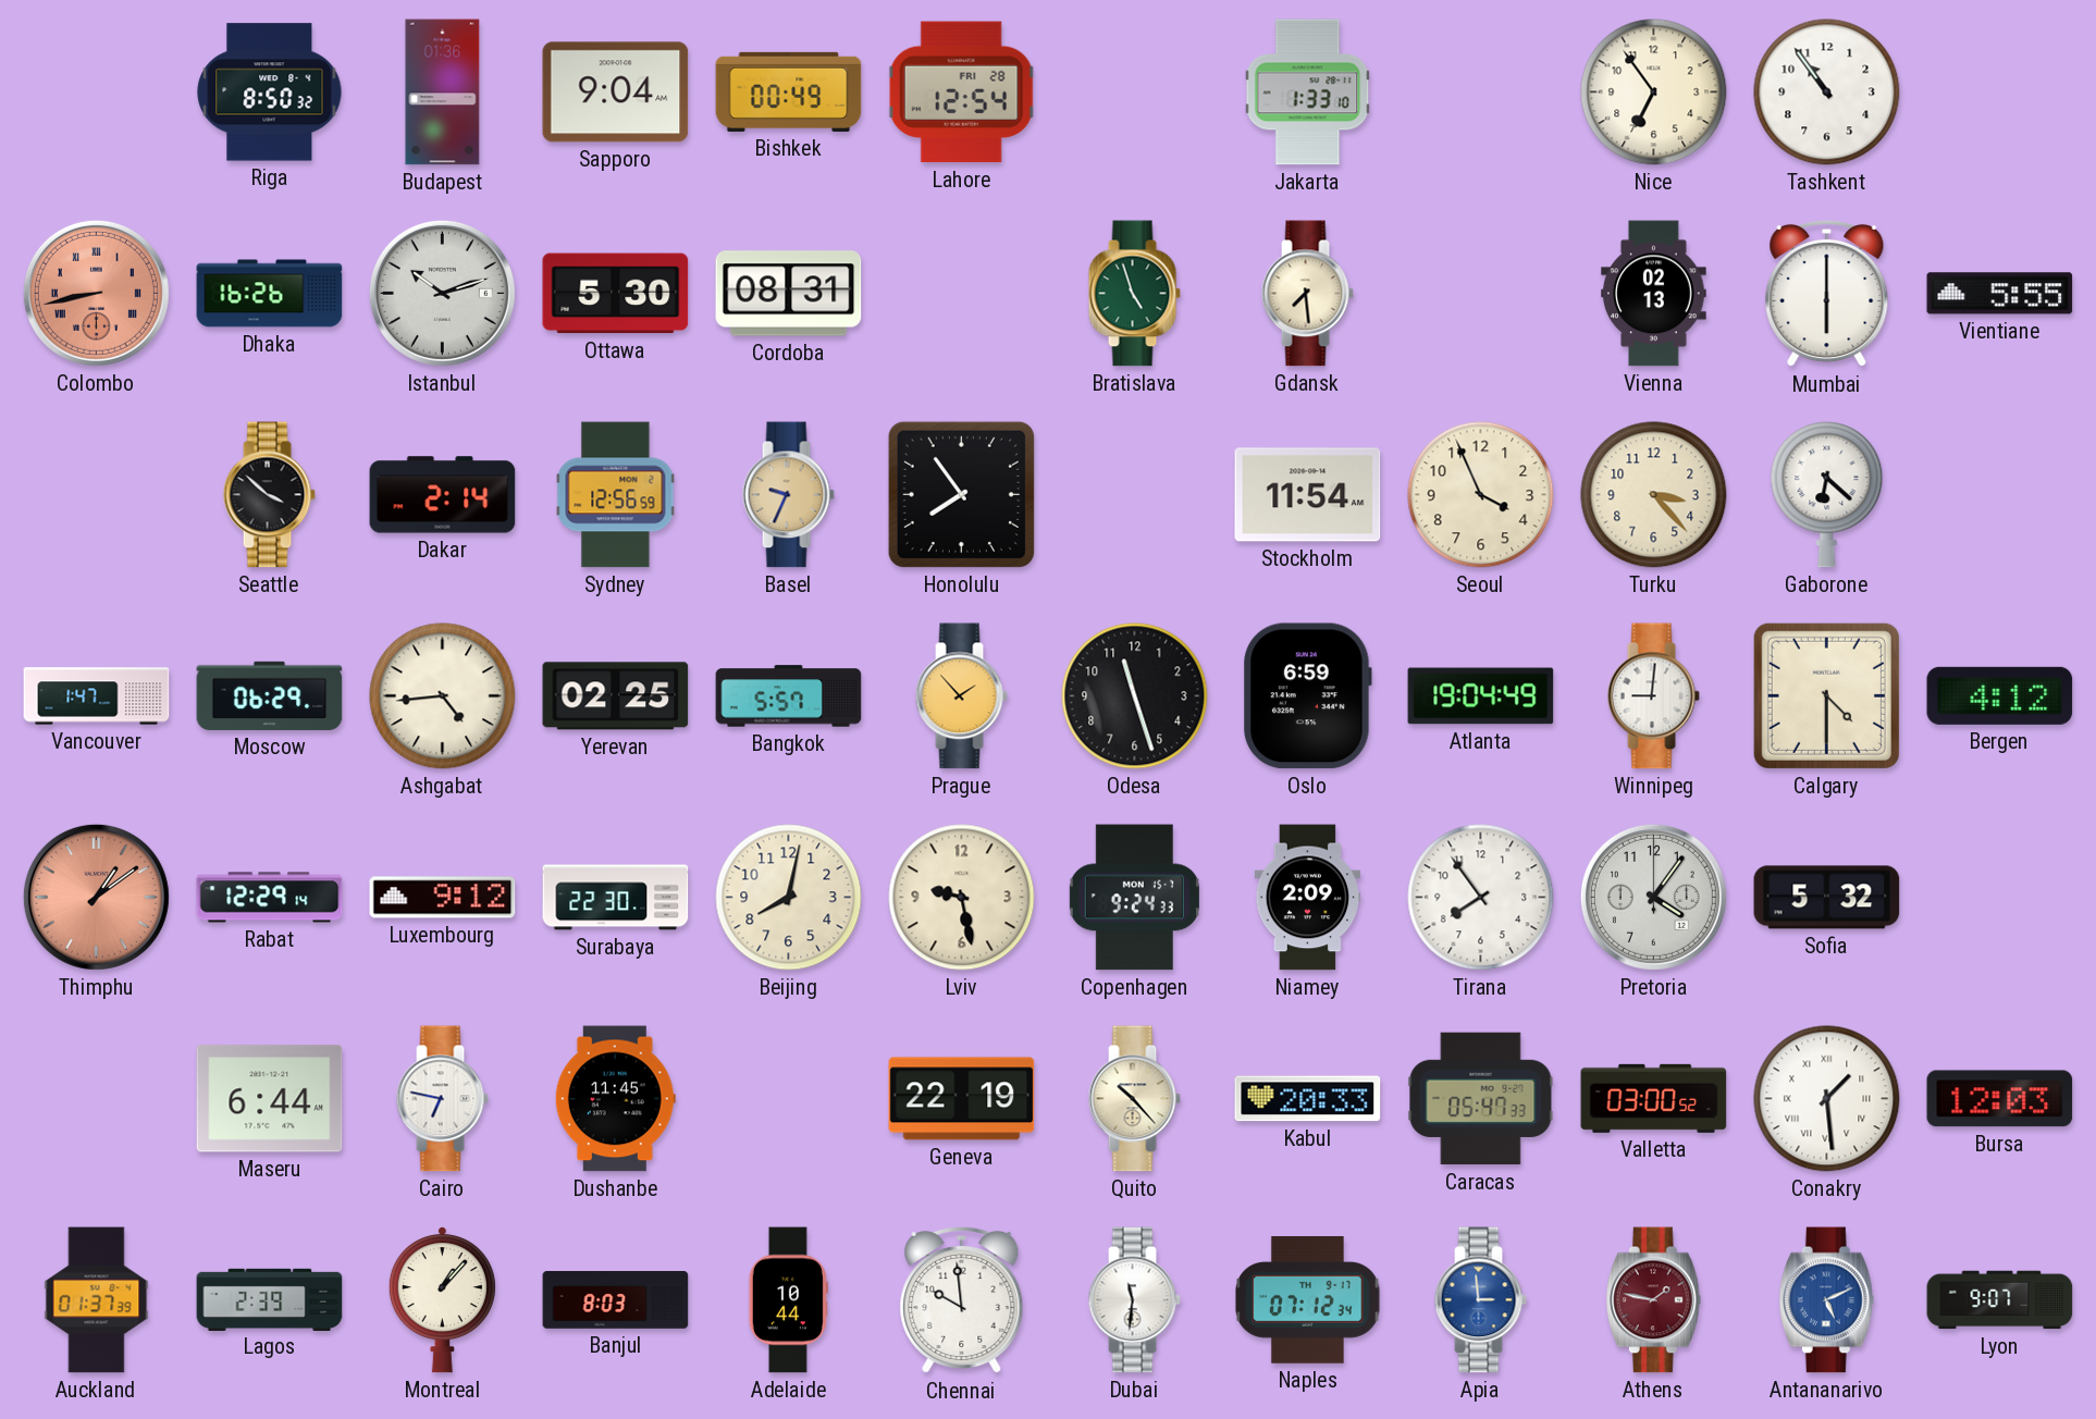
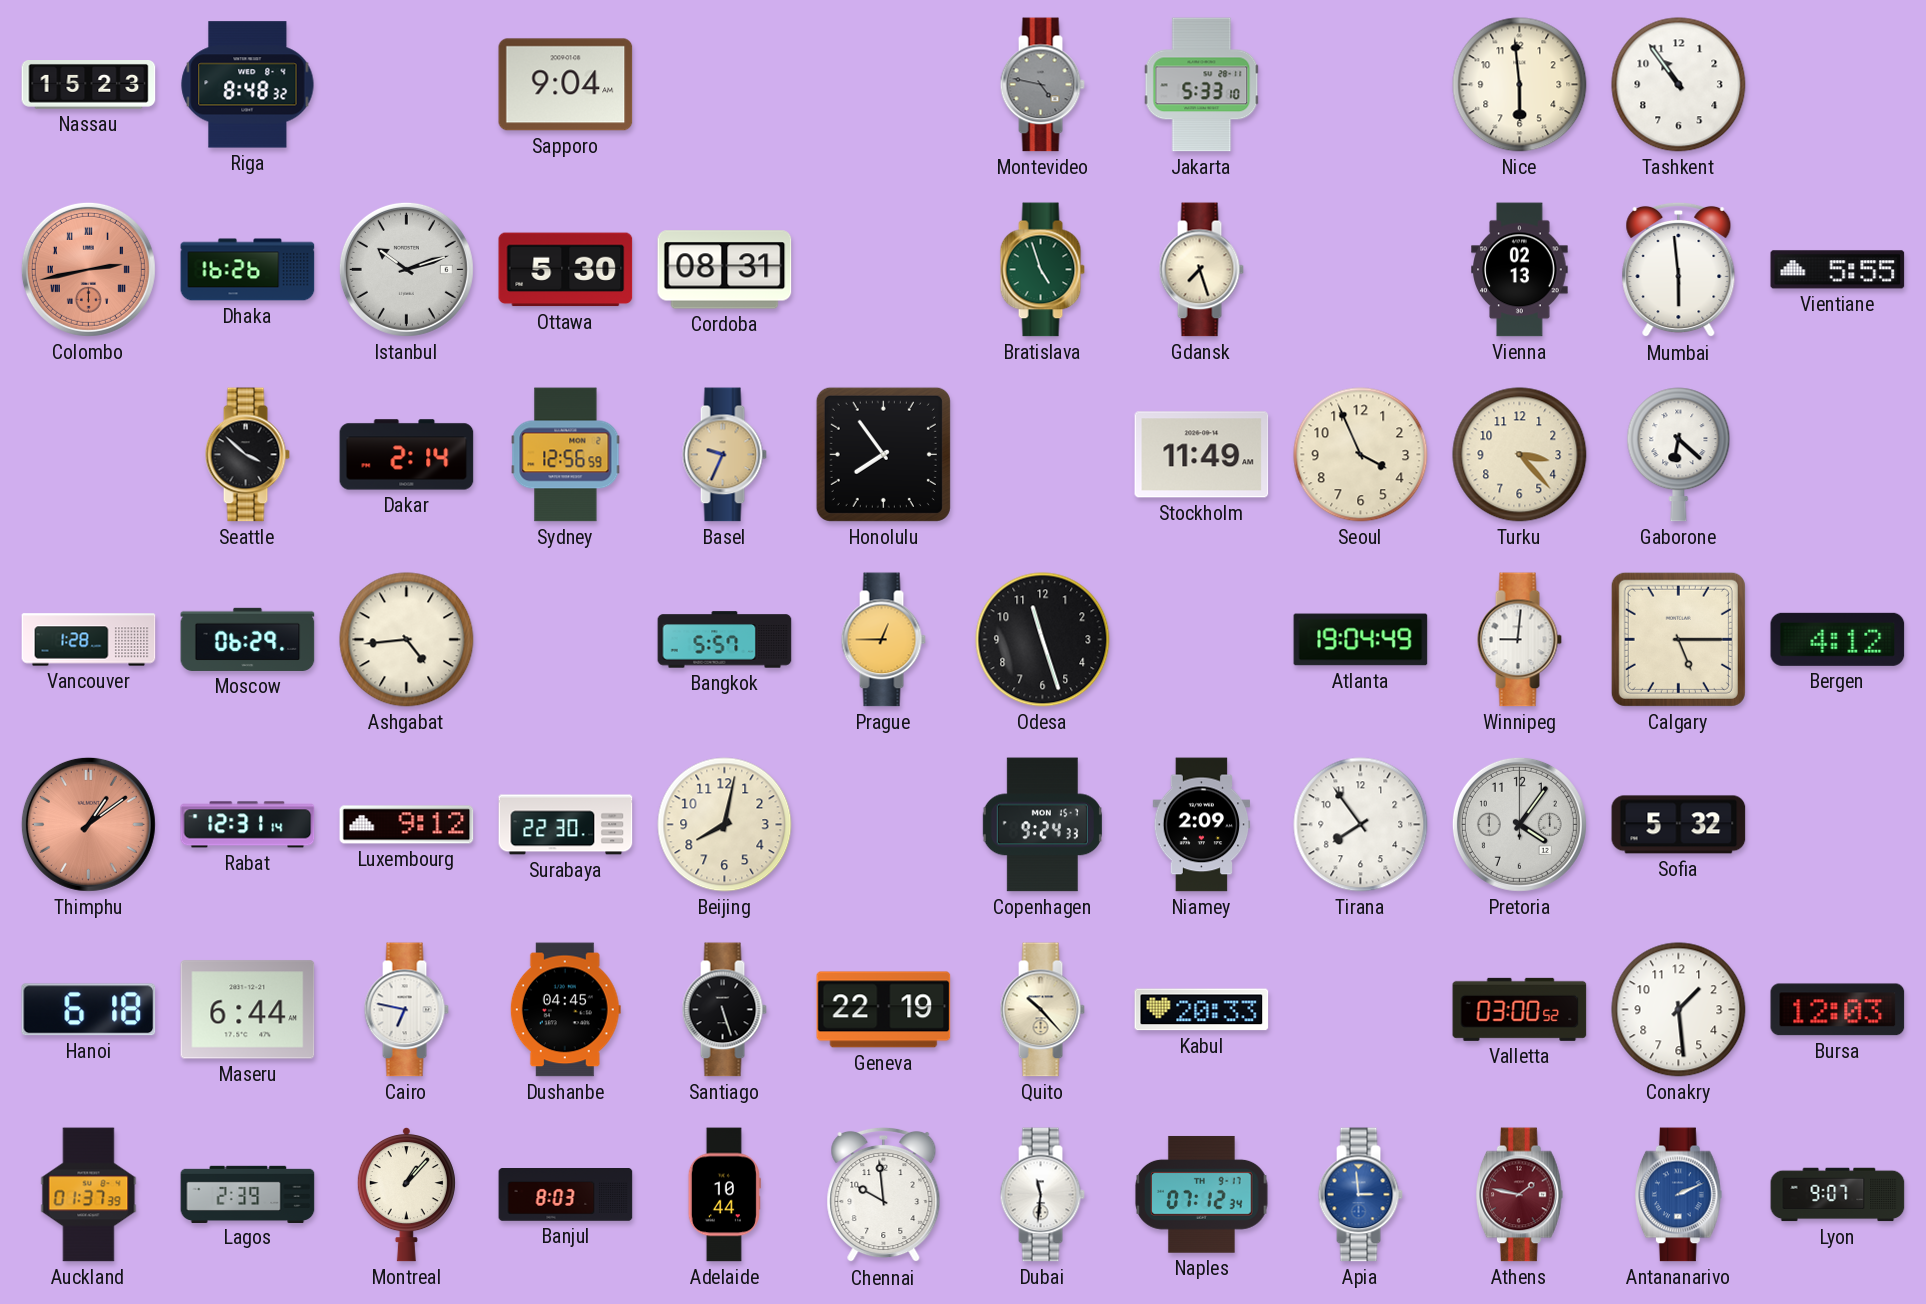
Nassau: none -> 15:23 (89, 85)
Riga: 8:50 -> 8:48 (248, 85)
Budapest: 01:36 -> none (443, 92)
Bishkek: 00:49 -> none (789, 91)
Lahore: 12:54 -> none (961, 92)
Montevideo: none -> 4:47 (1042, 85)
Jakarta: 1:33 -> 5:33 (1202, 85)
Nice: 6:54 -> 5:59 (1520, 85)
Colombo: 8:43 -> 2:43 (88, 269)
Gdansk: 7:29 -> 7:27 (1201, 270)
Mumbai: 6:00 -> 5:59 (1679, 270)
Stockholm: 11:54 -> 11:49 (1202, 455)
Vancouver: 1:47 -> 1:28 (89, 640)
Yerevan: 02:25 -> none (616, 696)
Prague: 1:53 -> 12:45 (883, 640)
Oslo: 6:59 -> none (1307, 696)
Calgary: 4:30 -> 5:15 (1678, 639)
Rabat: 12:29 -> 12:31 (248, 825)
Lviv: 9:28 -> none (962, 898)
Hanoi: none -> 6:18 (89, 1010)
Dushanbe: 11:45 -> 04:45 (565, 1010)
Santiago: none -> 5:27 (724, 1010)
Caracas: 05:47 -> none (1481, 1099)
Conakry numerals: Roman -> Arabic (1679, 1010)
Antananarivo: 5:11 -> 2:11 (1678, 1195)
